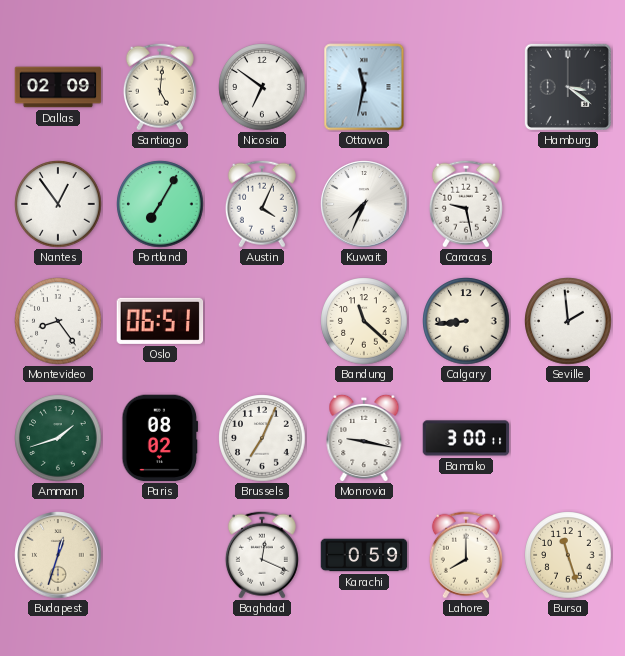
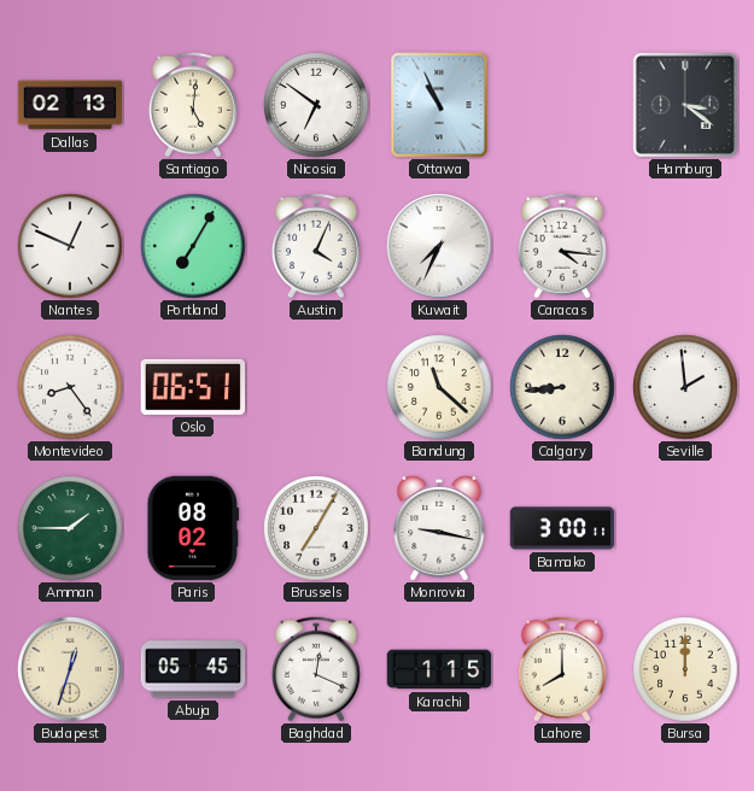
Dallas: 02:09 -> 02:13 (70, 105)
Ottawa: 11:32 -> 10:56 (439, 105)
Nantes: 12:54 -> 12:49 (70, 246)
Caracas: 9:28 -> 4:16 (562, 246)
Amman: 1:42 -> 1:45 (70, 528)
Brussels: 7:04 -> 7:05 (316, 528)
Abuja: none -> 05:45 (193, 669)
Karachi: 0:59 -> 1:15 (439, 669)
Bursa: 11:27 -> 12:00 (685, 669)
